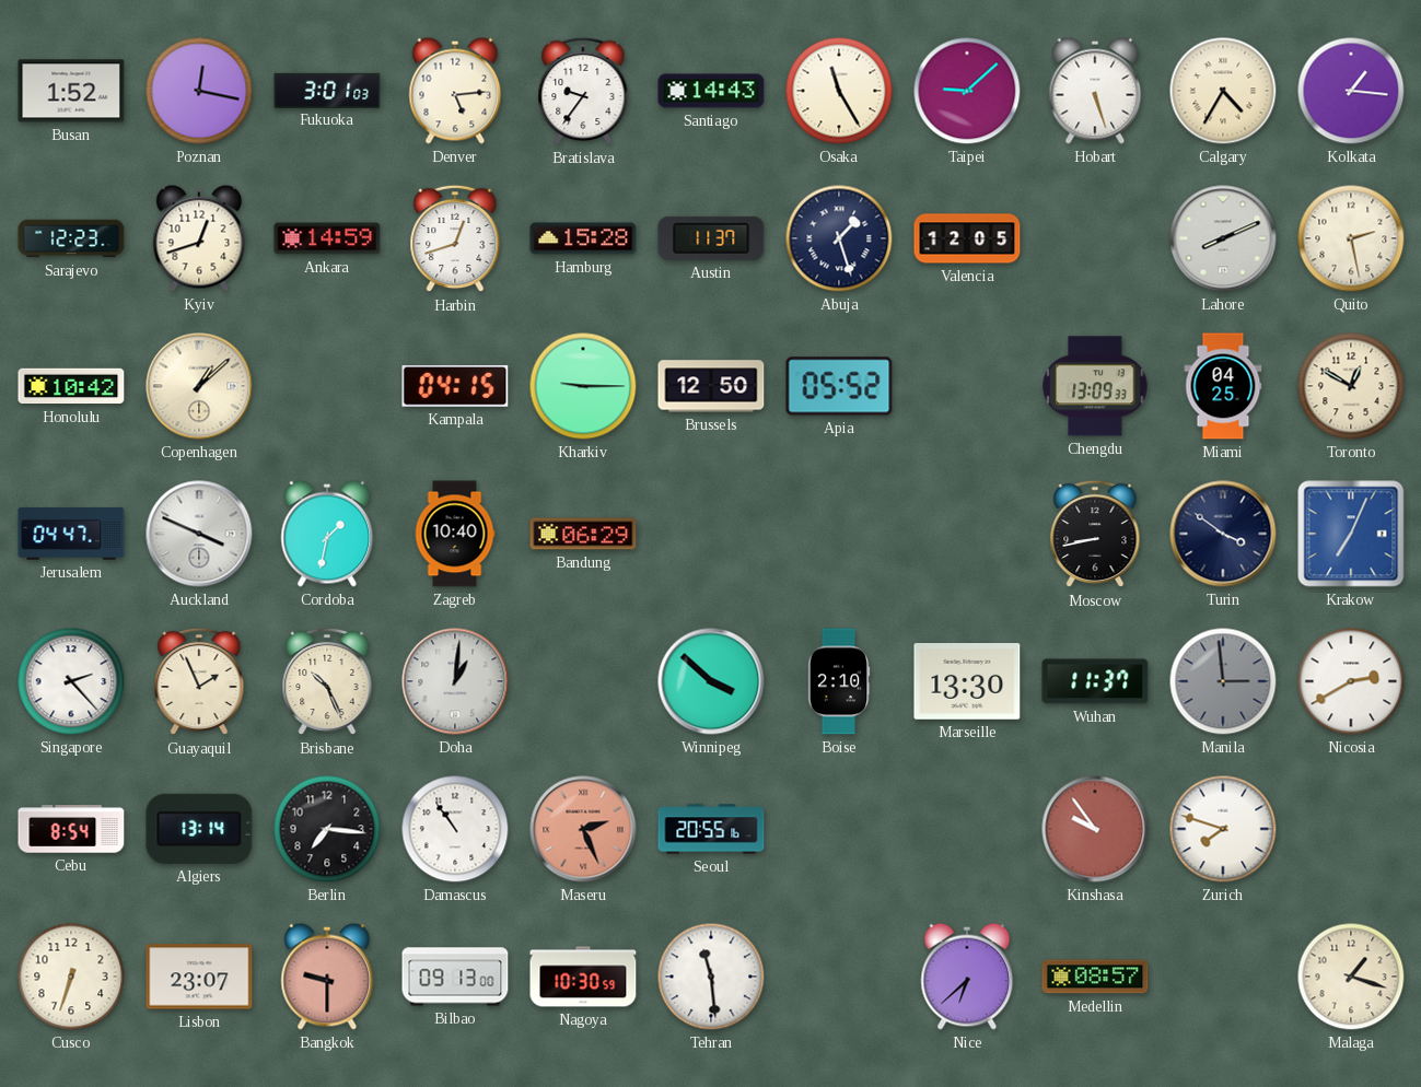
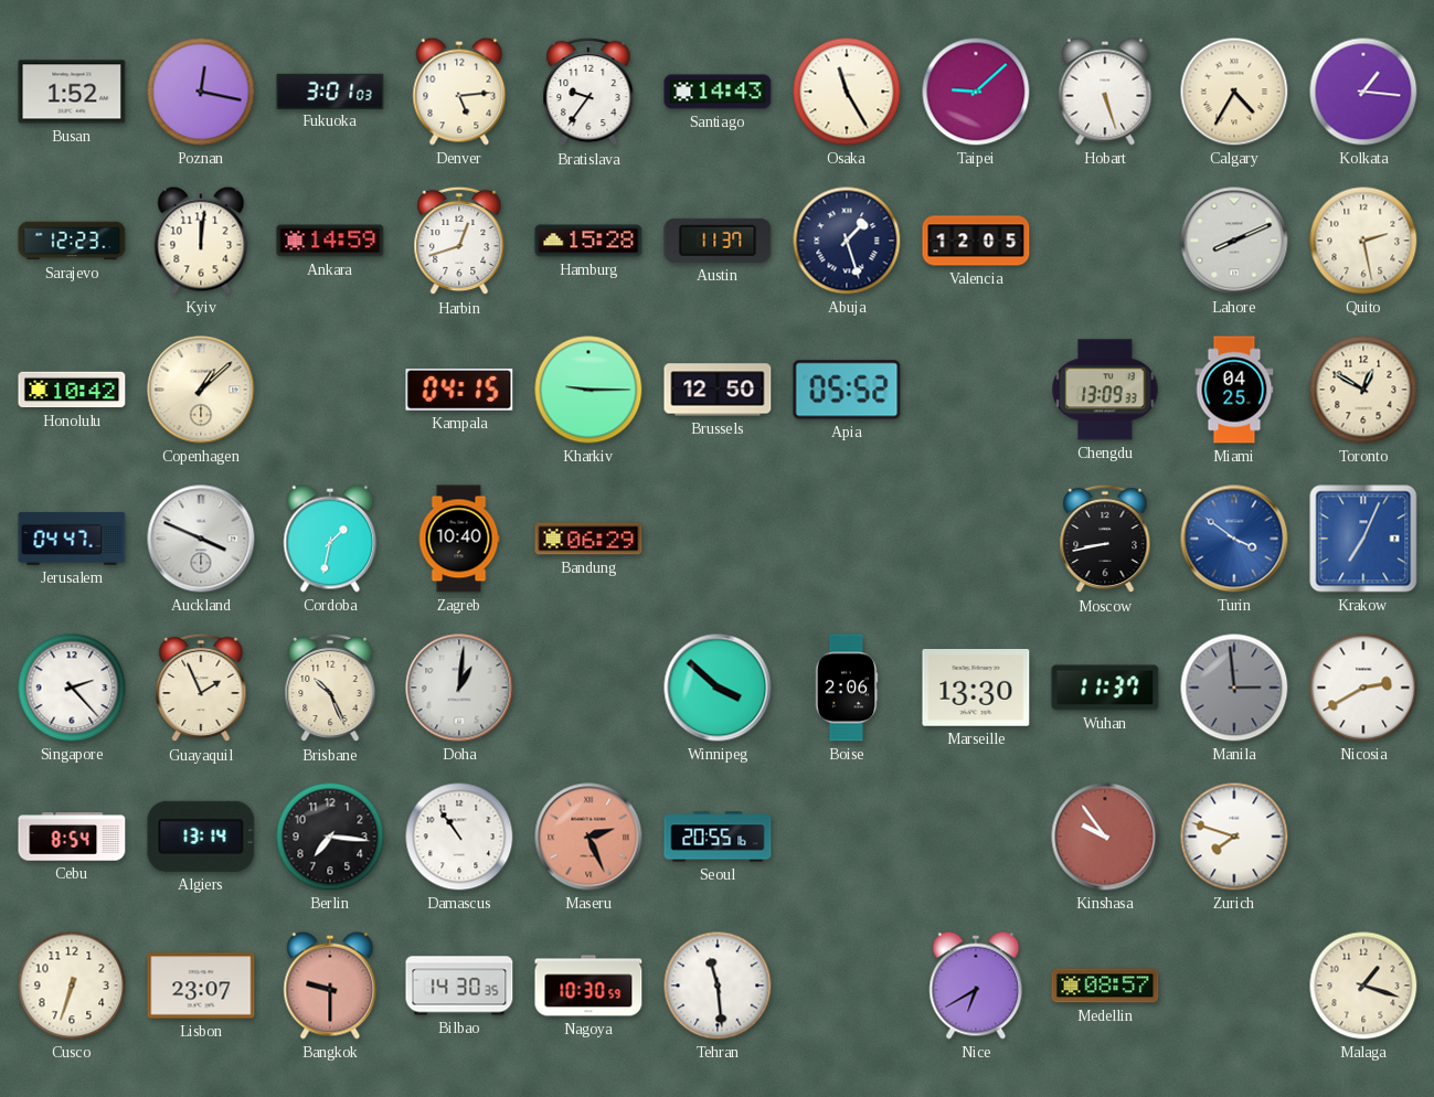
Kyiv: 12:42 -> 12:01 (201, 241)
Turin dial: navy -> blue (1234, 539)
Boise: 2:10 -> 2:06 (847, 688)
Bilbao: 09:13 -> 14:30 (459, 986)
Nice: 6:38 -> 6:40 (976, 986)
